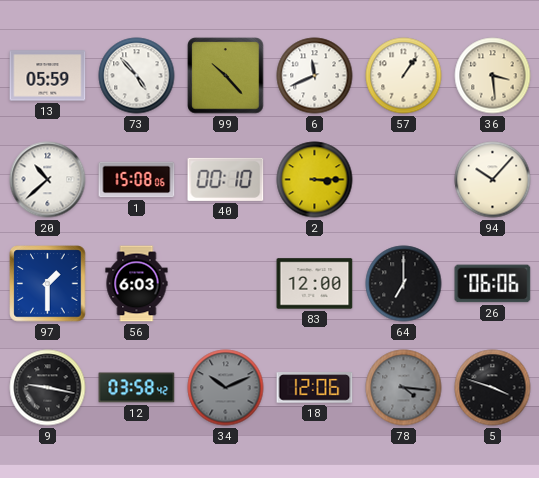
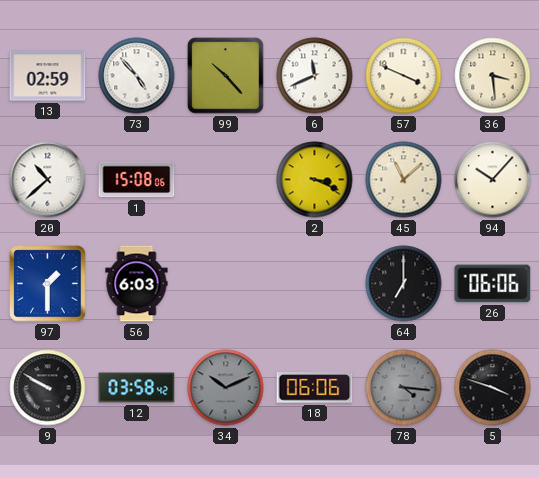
13: 05:59 -> 02:59 (48, 76)
57: 1:06 -> 3:49 (404, 76)
40: 00:10 -> none (226, 179)
2: 3:15 -> 3:19 (315, 180)
45: none -> 11:08 (404, 180)
83: 12:00 -> none (315, 284)
9: 9:17 -> 9:50 (48, 388)
18: 12:06 -> 06:06 (315, 388)
